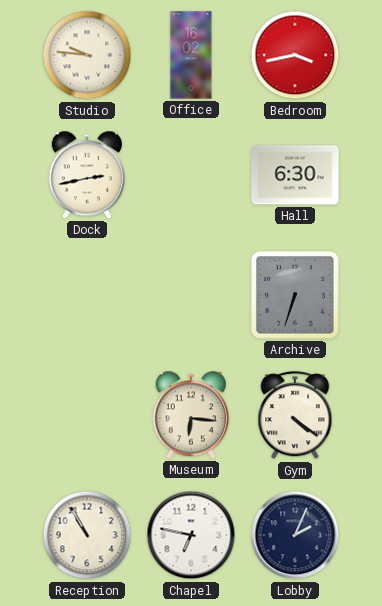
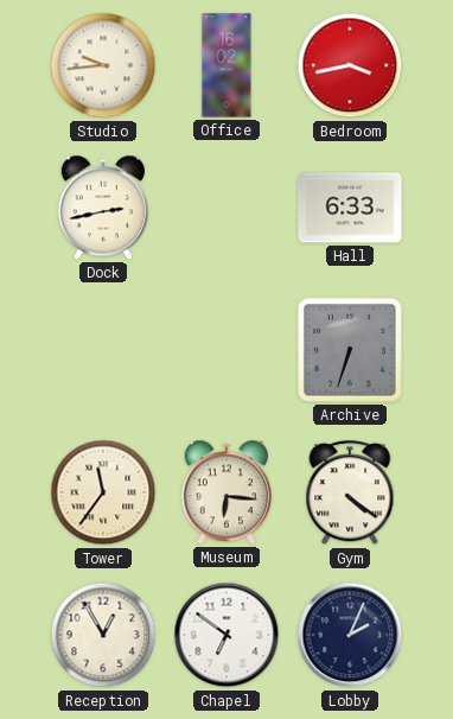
Studio: 9:46 -> 9:44 (103, 65)
Hall: 6:30 -> 6:33 (350, 208)
Tower: none -> 11:36 (103, 492)
Reception: 10:55 -> 12:55 (103, 635)
Chapel: 6:47 -> 6:51 (226, 635)
